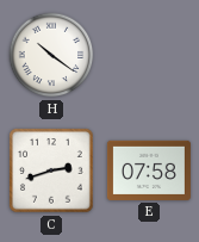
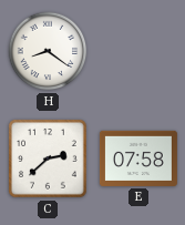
H: 10:21 -> 8:21 (48, 51)
C: 2:42 -> 2:38 (49, 160)
